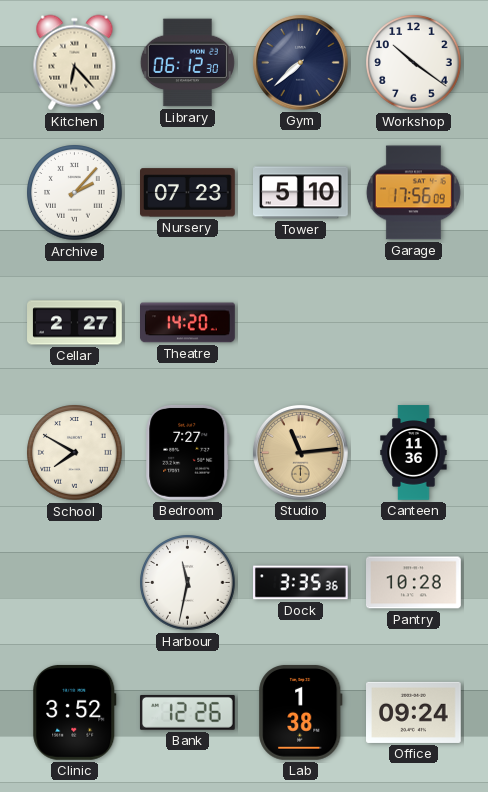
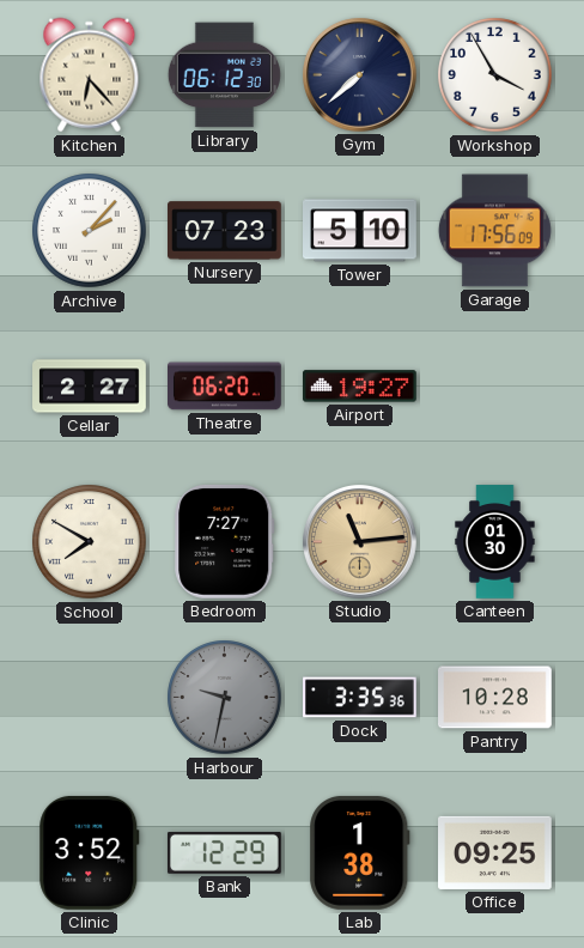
Workshop: 10:21 -> 3:55 (495, 75)
Theatre: 14:20 -> 06:20 (225, 387)
Airport: none -> 19:27 (359, 387)
Canteen: 11:36 -> 01:30 (495, 542)
Harbour: 11:32 -> 9:32 (225, 698)
Harbour dial: white -> grey (225, 698)
Bank: 12:26 -> 12:29 (224, 852)
Office: 09:24 -> 09:25 (495, 852)
